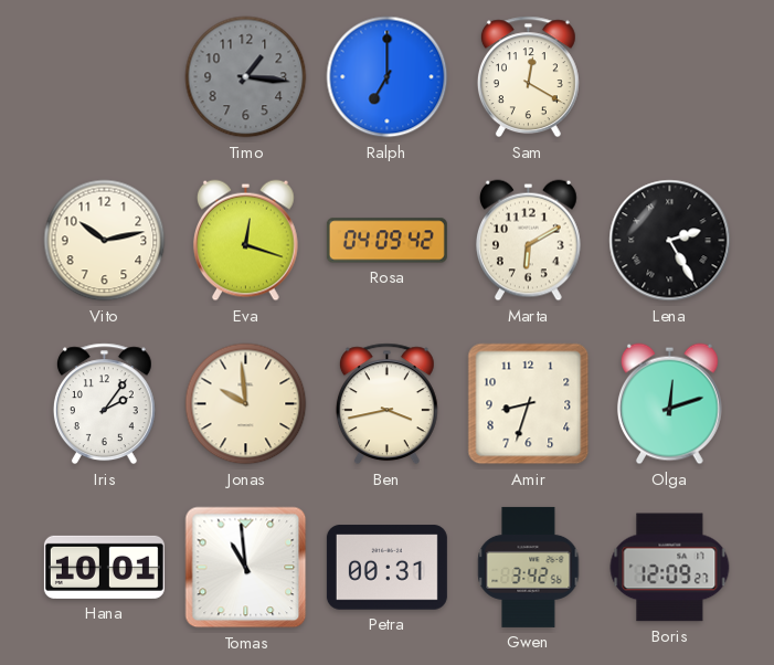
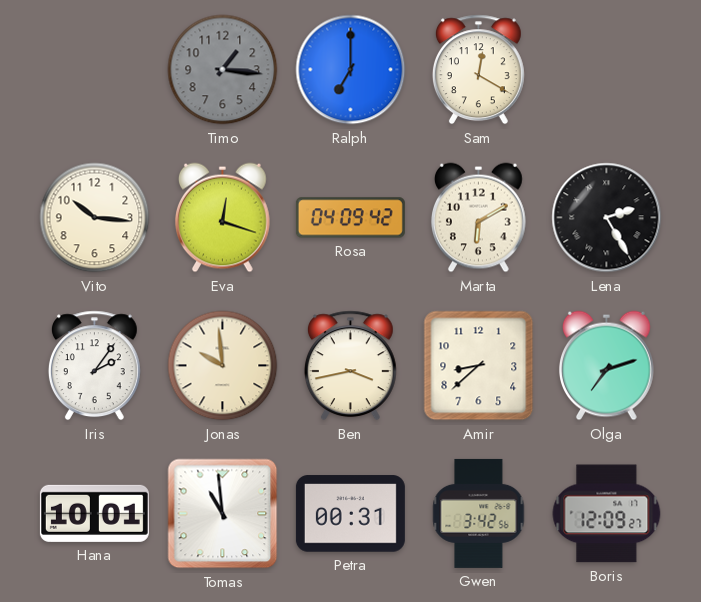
Vito: 10:13 -> 10:16 (95, 218)
Amir: 8:33 -> 8:38 (479, 366)
Olga: 12:12 -> 7:12 (606, 366)
